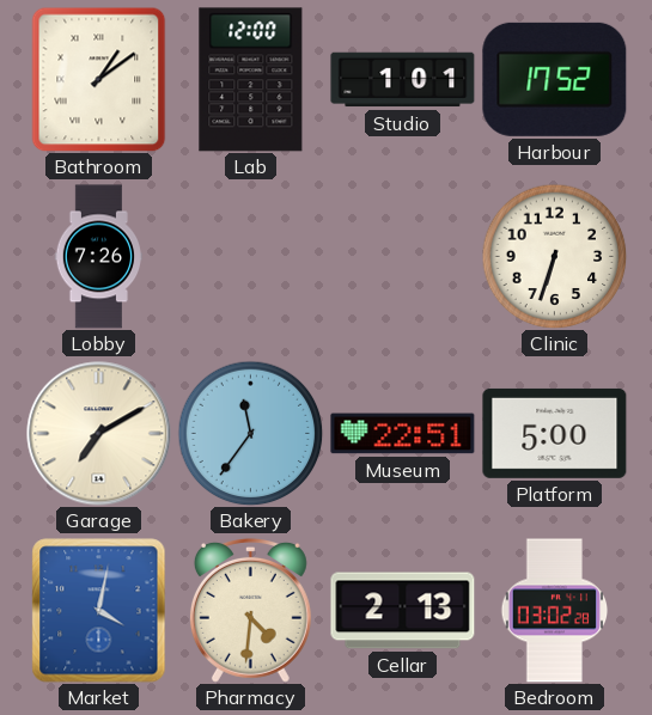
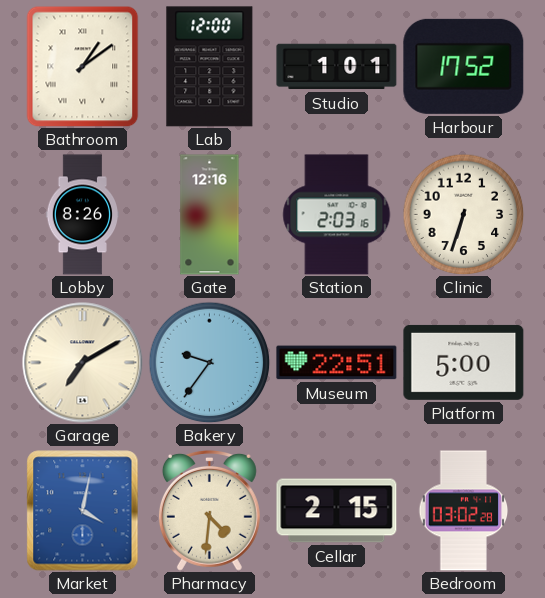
Lobby: 7:26 -> 8:26 (82, 215)
Gate: none -> 12:16 (210, 215)
Station: none -> 2:03 (337, 215)
Bakery: 11:36 -> 9:36 (209, 362)
Cellar: 2:13 -> 2:15 (337, 511)
